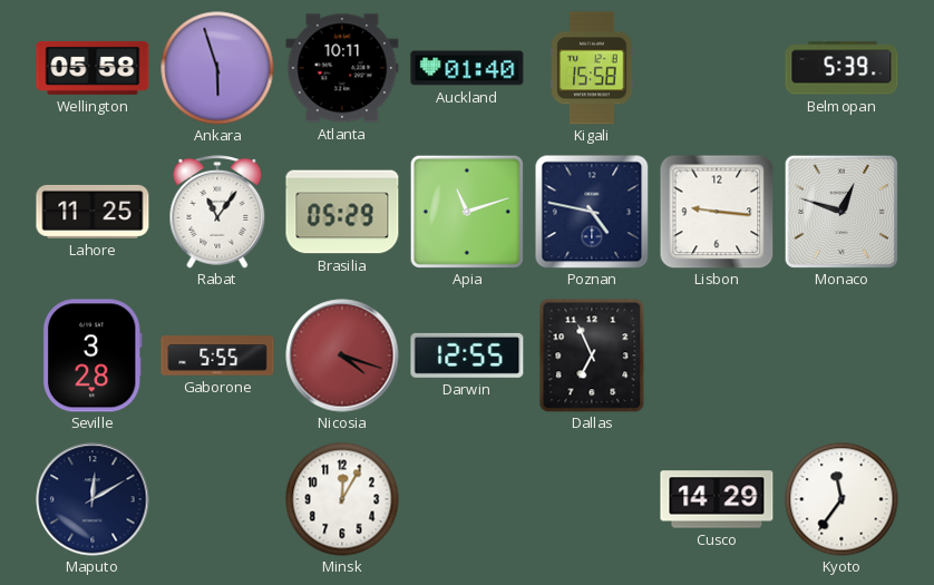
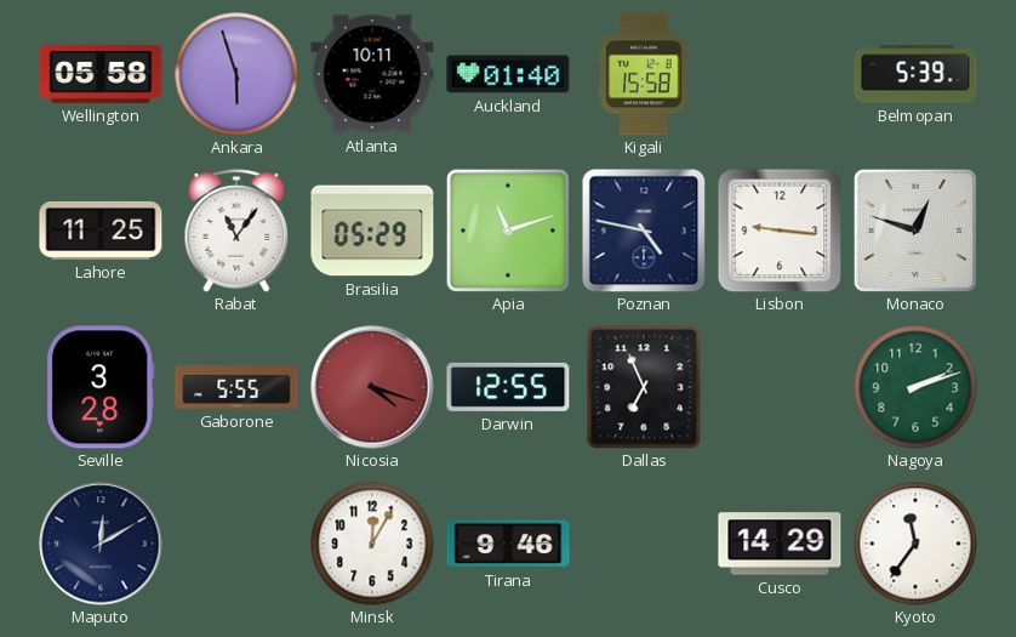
Nagoya: none -> 2:12 (915, 387)
Tirana: none -> 9:46 (508, 544)
